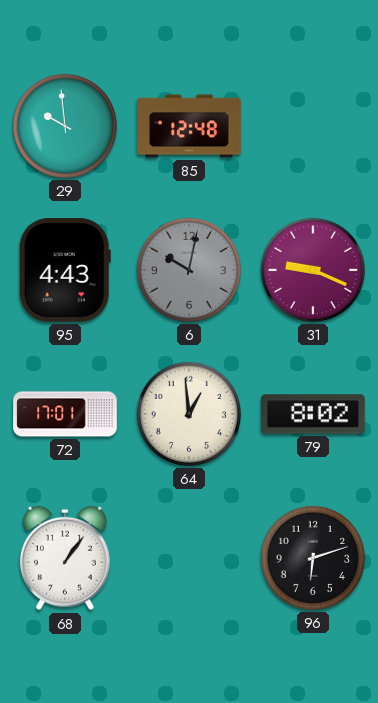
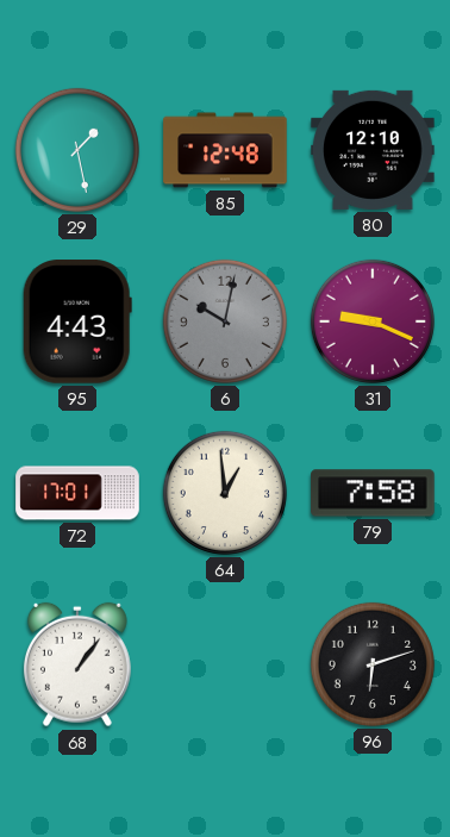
29: 9:59 -> 1:28 (77, 150)
80: none -> 12:10 (373, 150)
79: 8:02 -> 7:58 (373, 493)
